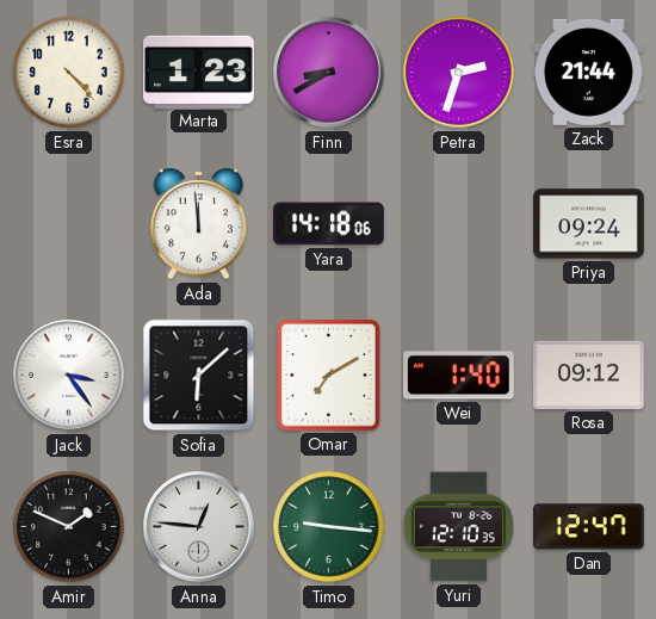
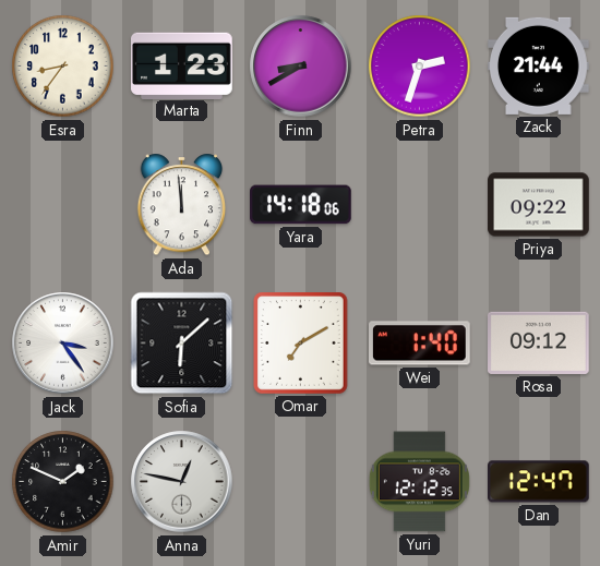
Esra: 4:23 -> 8:36 (63, 67)
Priya: 09:24 -> 09:22 (539, 205)
Anna: 12:46 -> 12:47 (182, 482)
Timo: 9:16 -> none (329, 527)
Yuri: 12:10 -> 12:12 (419, 482)
